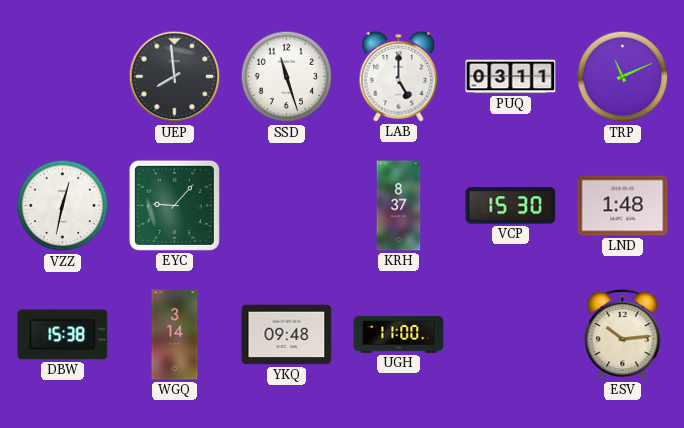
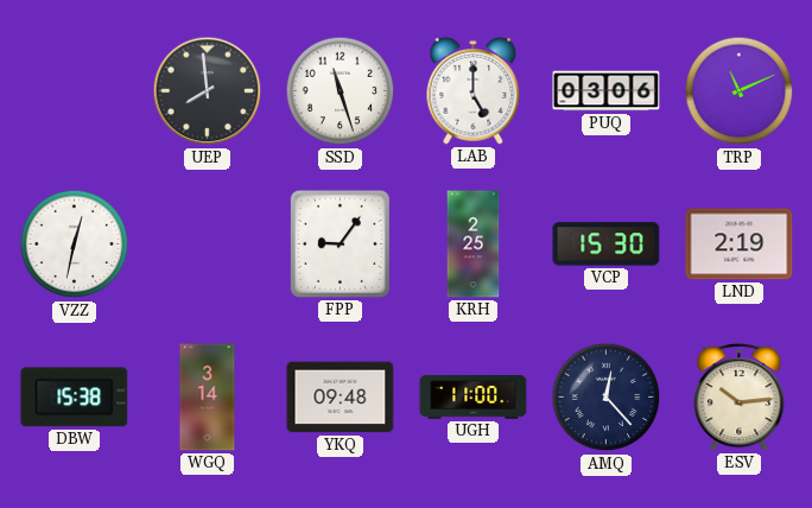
PUQ: 03:11 -> 03:06 (607, 91)
EYC: 9:07 -> none (174, 205)
FPP: none -> 9:06 (340, 243)
KRH: 8:37 -> 2:25 (474, 245)
LND: 1:48 -> 2:19 (740, 245)
AMQ: none -> 12:23 (607, 398)
